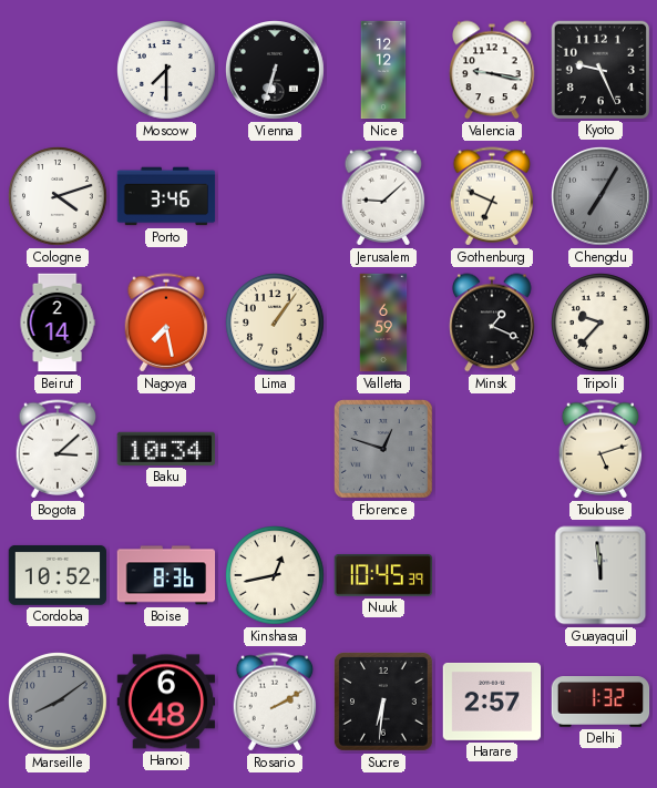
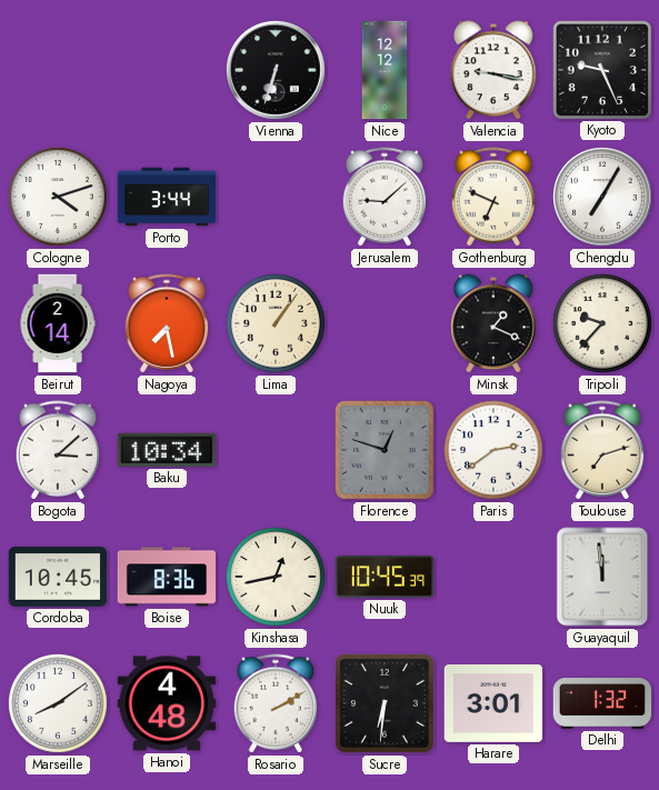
Moscow: 7:30 -> none (167, 71)
Porto: 3:46 -> 3:44 (167, 197)
Chengdu dial: grey -> white (602, 197)
Valletta: 6:59 -> none (383, 323)
Paris: none -> 2:39 (495, 451)
Toulouse: 5:12 -> 7:12 (602, 450)
Cordoba: 10:52 -> 10:45 (58, 577)
Marseille dial: grey -> white (59, 704)
Hanoi: 6:48 -> 4:48 (167, 703)
Harare: 2:57 -> 3:01 (493, 703)
